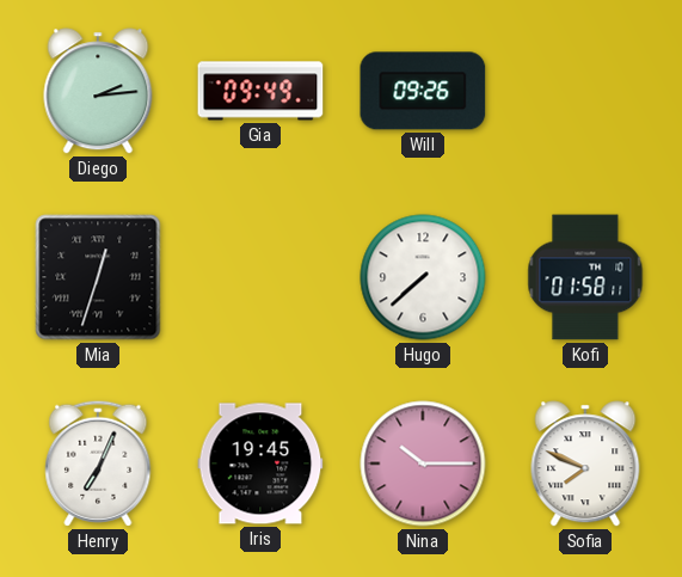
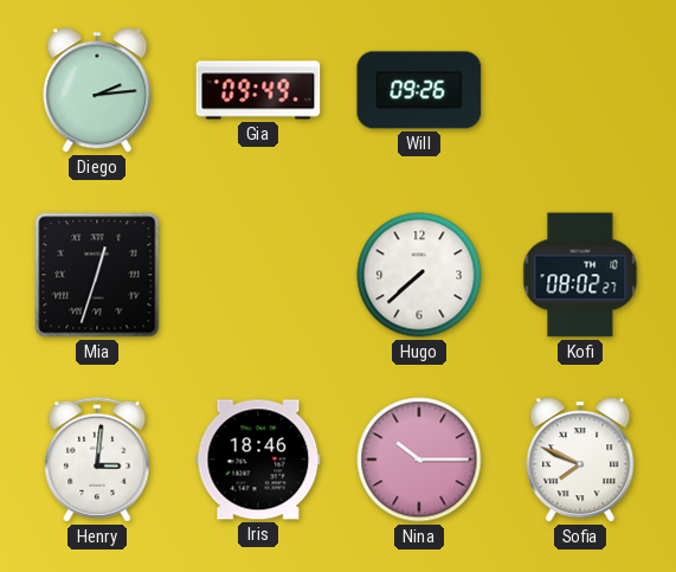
Kofi: 01:58 -> 08:02 (580, 275)
Henry: 7:04 -> 3:01 (97, 459)
Iris: 19:45 -> 18:46 (258, 459)
